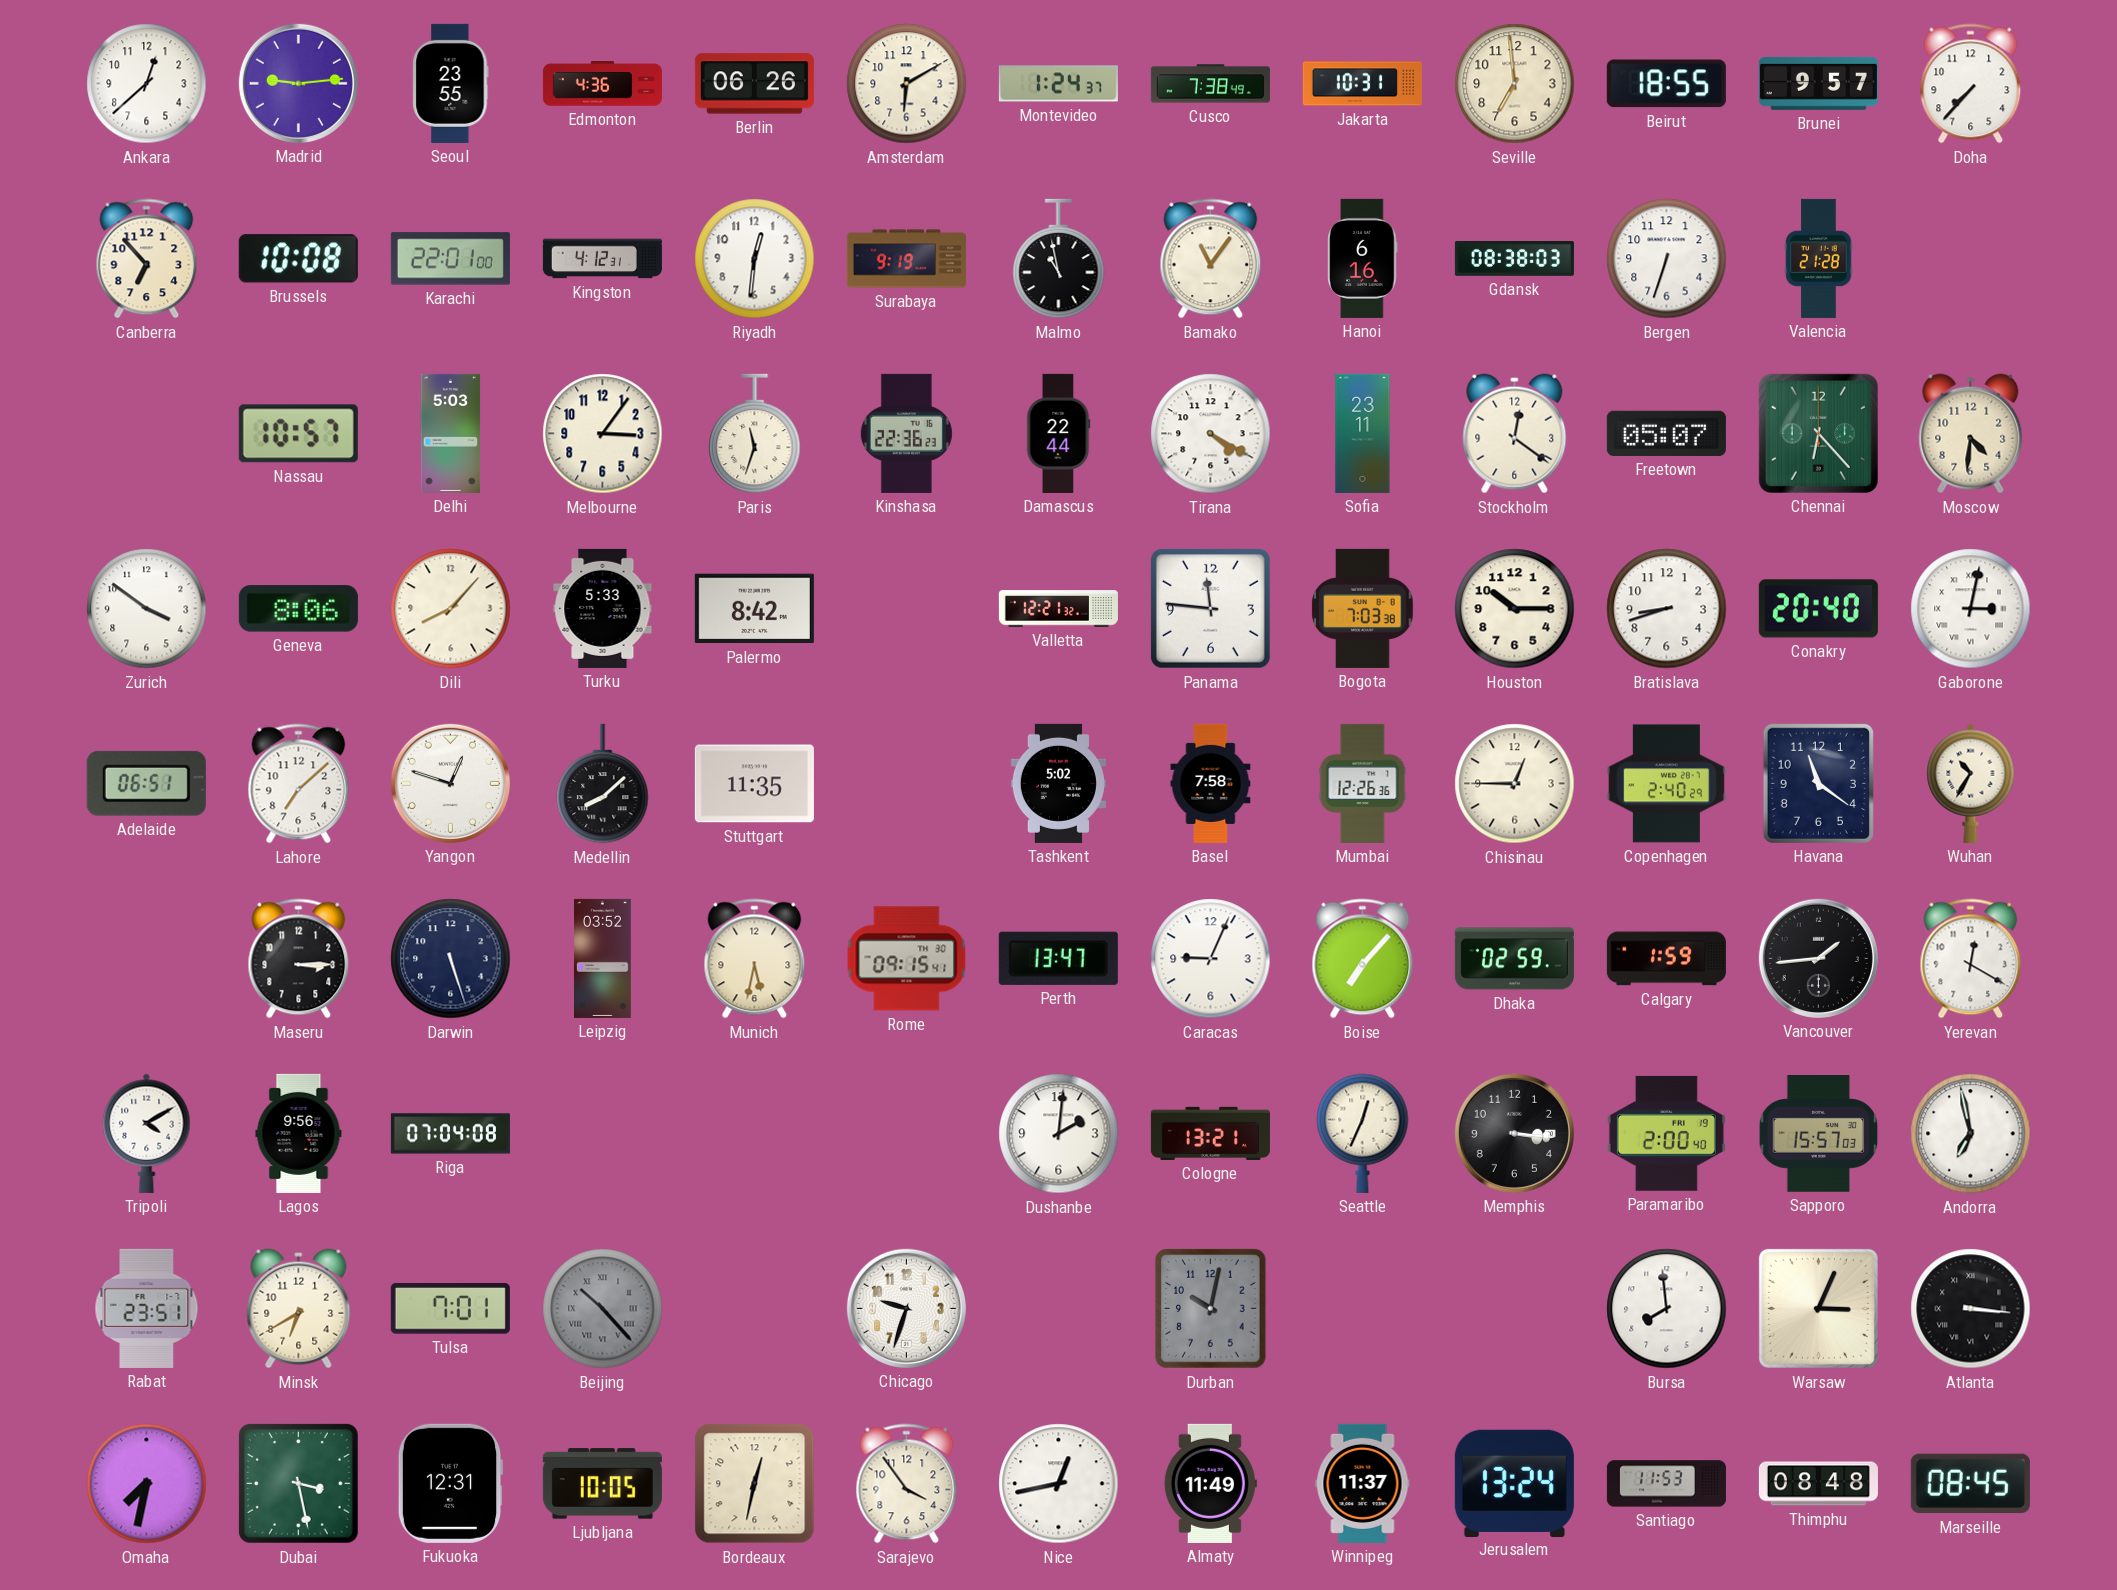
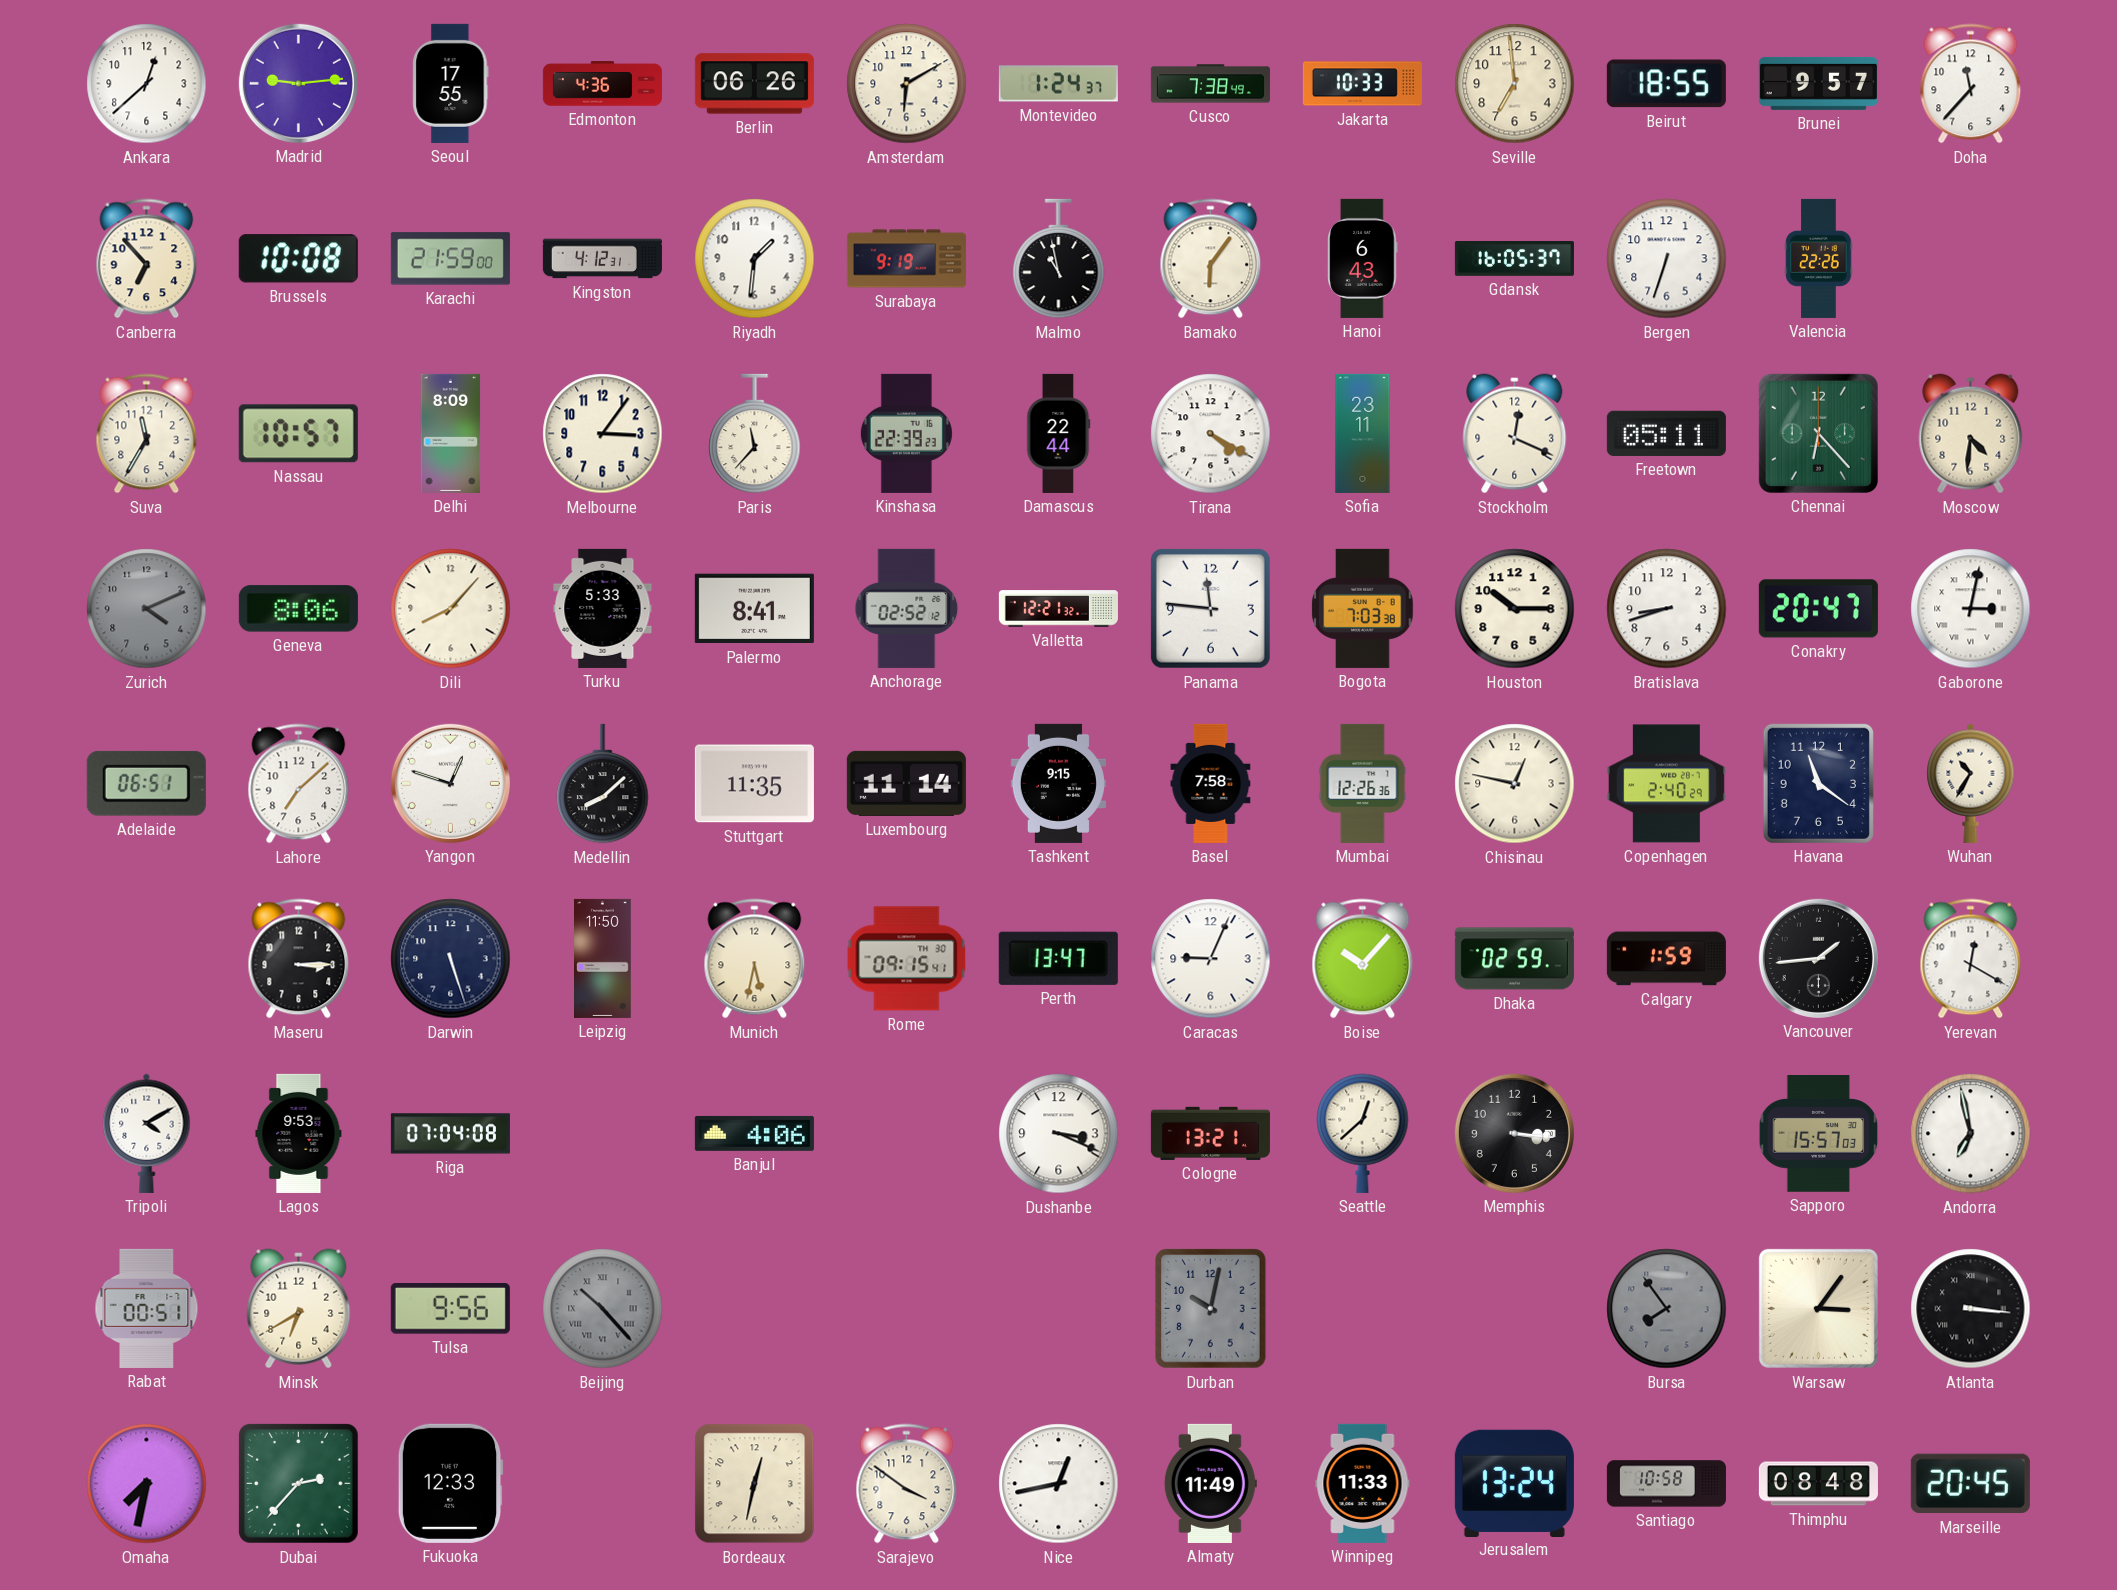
Seoul: 23:55 -> 17:55 (451, 83)
Jakarta: 10:31 -> 10:33 (1362, 84)
Doha: 7:37 -> 11:37 (1971, 84)
Karachi: 22:01 -> 21:59 (450, 259)
Riyadh: 12:31 -> 1:31 (755, 259)
Bamako: 11:06 -> 6:06 (1211, 259)
Hanoi: 6:16 -> 6:43 (1363, 258)
Gdansk: 08:38 -> 16:05 (1514, 259)
Valencia: 21:28 -> 22:26 (1819, 258)
Suva: none -> 11:35 (147, 434)
Delhi: 5:03 -> 8:09 (451, 433)
Paris: 11:33 -> 11:37 (755, 434)
Kinshasa: 22:36 -> 22:39 (906, 433)
Stockholm: 12:21 -> 12:19 (1515, 434)
Freetown: 05:07 -> 05:11 (1666, 433)
Zurich: 3:51 -> 4:11 (147, 609)
Zurich dial: white -> grey (147, 609)
Palermo: 8:42 -> 8:41 (754, 609)
Anchorage: none -> 02:52 (907, 608)
Conakry: 20:40 -> 20:47 (1818, 609)
Luxembourg: none -> 11:14 (906, 783)
Tashkent: 5:02 -> 9:15 (1058, 783)
Chisinau: 12:45 -> 12:47 (1515, 784)
Leipzig: 03:52 -> 11:50 (603, 958)
Boise: 7:07 -> 10:07 (1363, 959)
Lagos: 9:56 -> 9:53 (299, 1133)
Banjul: none -> 4:06 (754, 1133)
Dushanbe: 2:01 -> 3:19 (1059, 1134)
Seattle: 12:34 -> 12:38 (1363, 1133)
Paramaribo: 2:00 -> none (1666, 1133)
Rabat: 23:51 -> 00:51 (147, 1308)
Tulsa: 7:01 -> 9:56 (450, 1309)
Chicago: 9:33 -> none (906, 1308)
Bursa: 7:59 -> 7:54 (1667, 1309)
Bursa dial: white -> grey (1667, 1309)
Warsaw: 3:04 -> 3:06 (1818, 1308)
Dubai: 3:28 -> 2:37 (298, 1483)
Fukuoka: 12:31 -> 12:33 (450, 1483)
Ljubljana: 10:05 -> none (602, 1484)
Sarajevo: 3:54 -> 3:51 (907, 1484)
Winnipeg: 11:37 -> 11:33 (1363, 1483)
Santiago: 11:53 -> 10:58 (1666, 1484)
Marseille: 08:45 -> 20:45 (1970, 1484)
